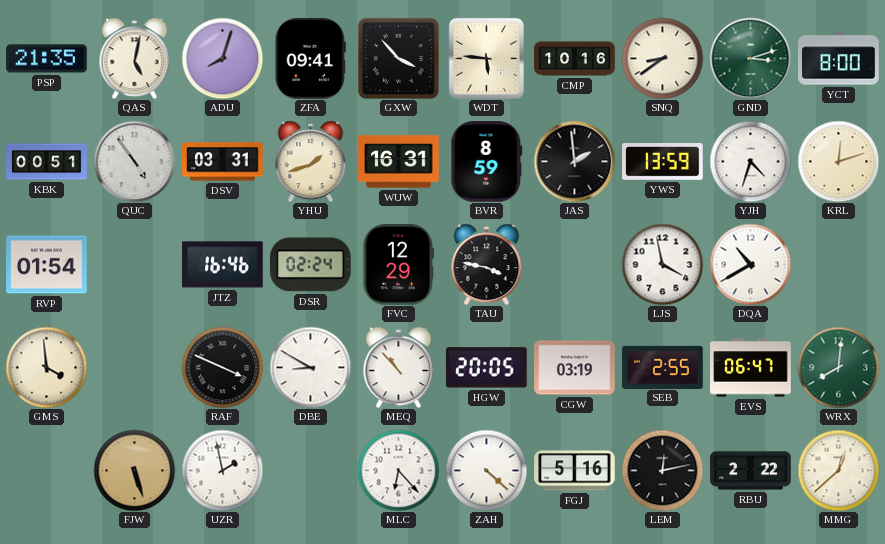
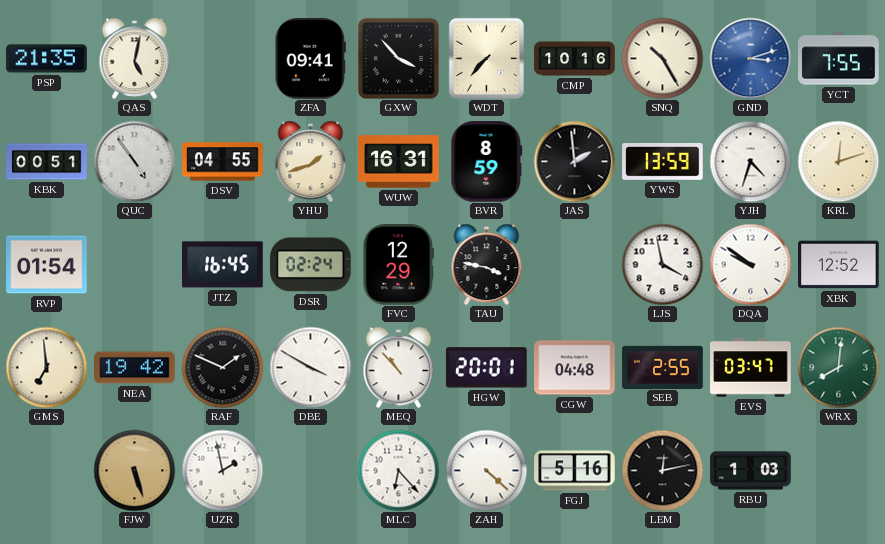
ADU: 8:03 -> none (222, 58)
WDT: 5:46 -> 7:37 (487, 58)
SNQ: 8:39 -> 10:25 (662, 58)
GND dial: green -> blue (750, 58)
YCT: 8:00 -> 7:55 (839, 59)
DSV: 03:31 -> 04:55 (223, 162)
JTZ: 16:46 -> 16:45 (223, 265)
DQA: 10:40 -> 9:51 (750, 264)
XBK: none -> 12:52 (839, 265)
GMS: 3:59 -> 6:59 (46, 367)
NEA: none -> 19:42 (135, 368)
RAF: 3:49 -> 1:49 (222, 367)
DBE: 8:50 -> 3:50 (310, 367)
HGW: 20:05 -> 20:01 (487, 368)
CGW: 03:19 -> 04:48 (575, 368)
EVS: 06:47 -> 03:47 (751, 368)
RBU: 2:22 -> 1:03 (751, 471)
MMG: 12:38 -> none (838, 470)
